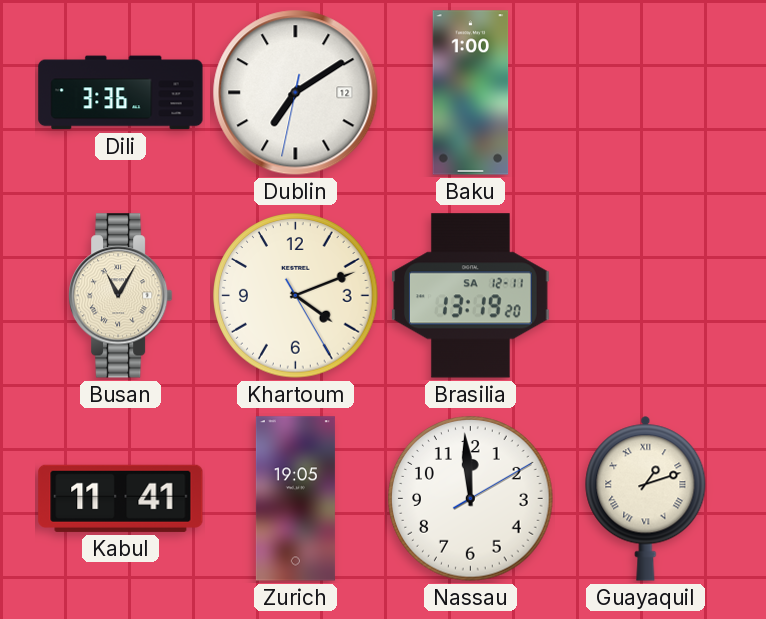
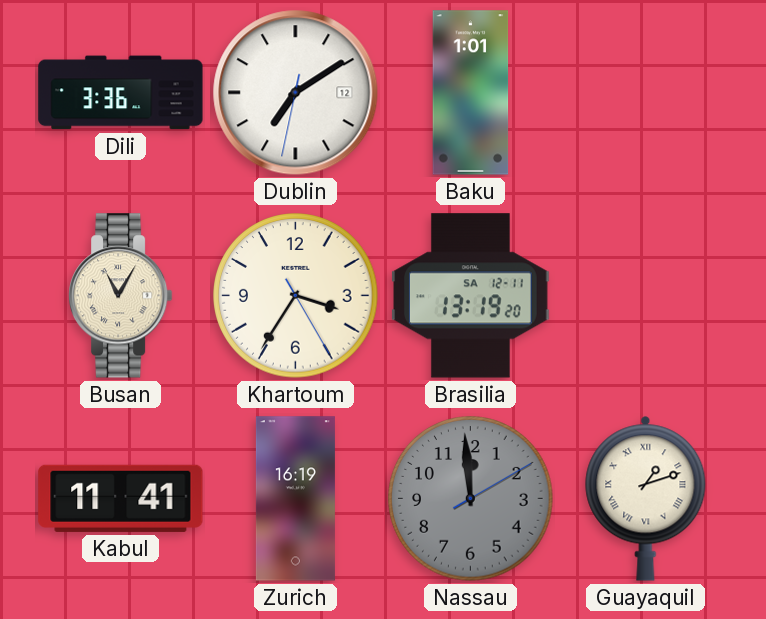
Baku: 1:00 -> 1:01 (471, 93)
Khartoum: 4:11 -> 3:35 (296, 296)
Zurich: 19:05 -> 16:19 (295, 499)
Nassau dial: white -> grey (471, 499)
